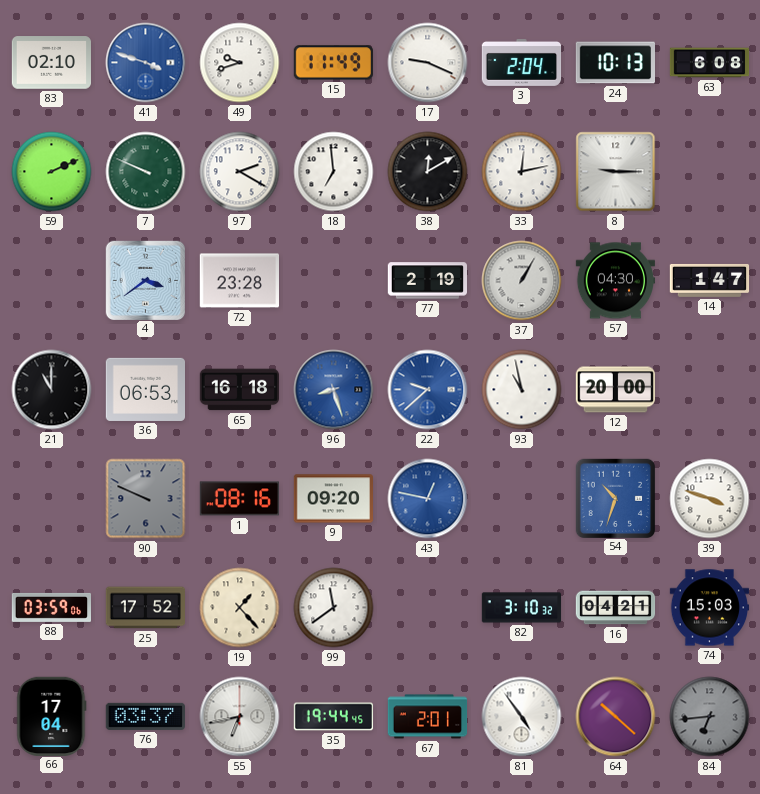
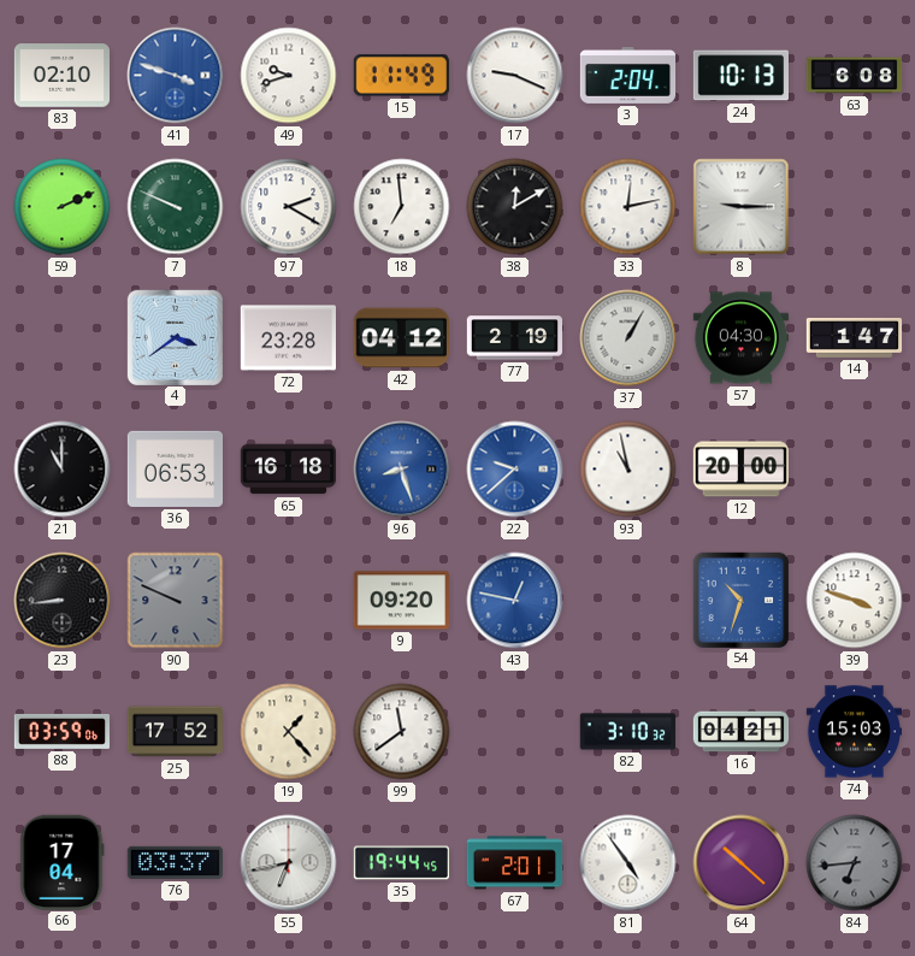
42: none -> 04:12 (401, 338)
23: none -> 8:44 (63, 601)
1: 08:16 -> none (239, 499)
